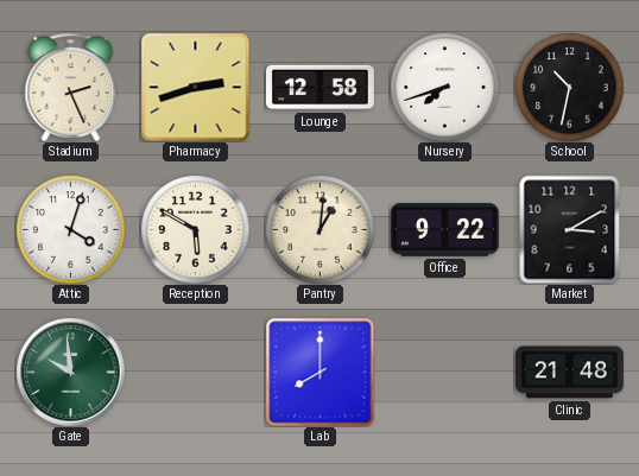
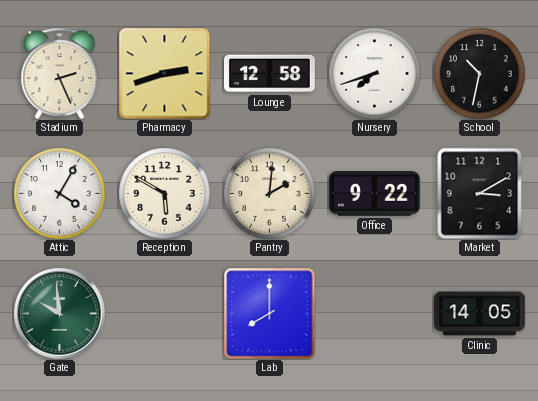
Attic: 4:03 -> 4:05 (59, 193)
Pantry: 1:01 -> 2:01 (269, 193)
Clinic: 21:48 -> 14:05 (479, 314)
